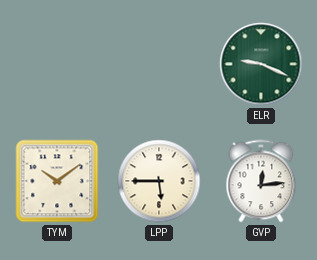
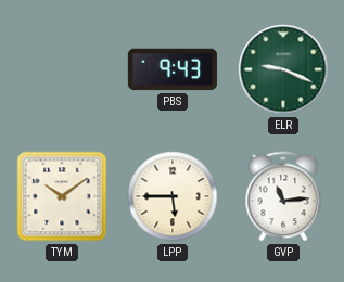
PBS: none -> 9:43 (173, 69)
GVP: 12:14 -> 11:14 (283, 196)
